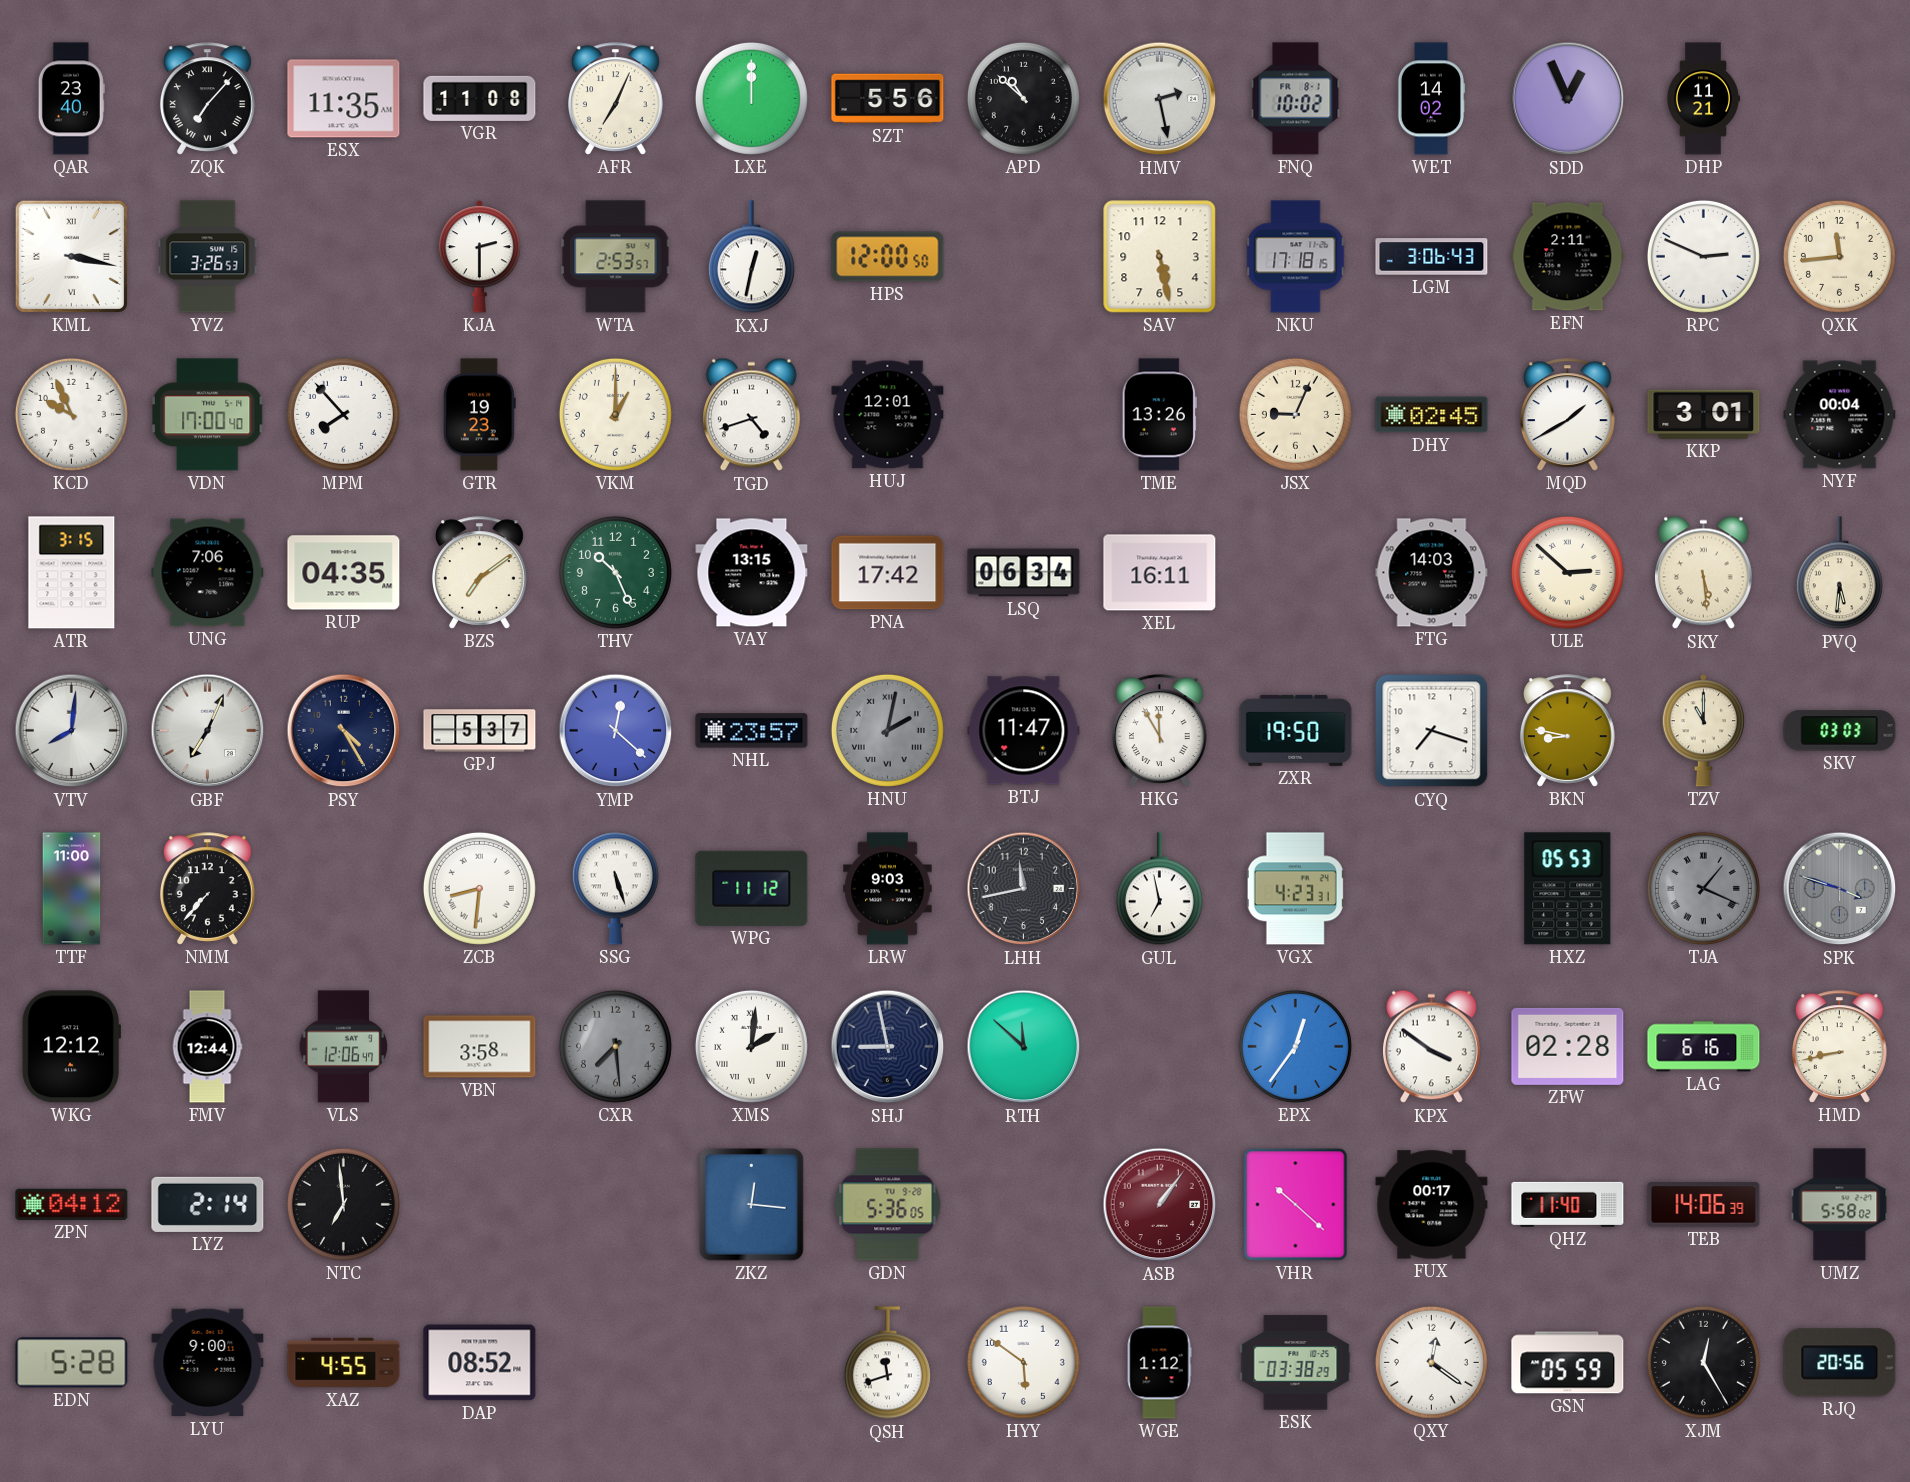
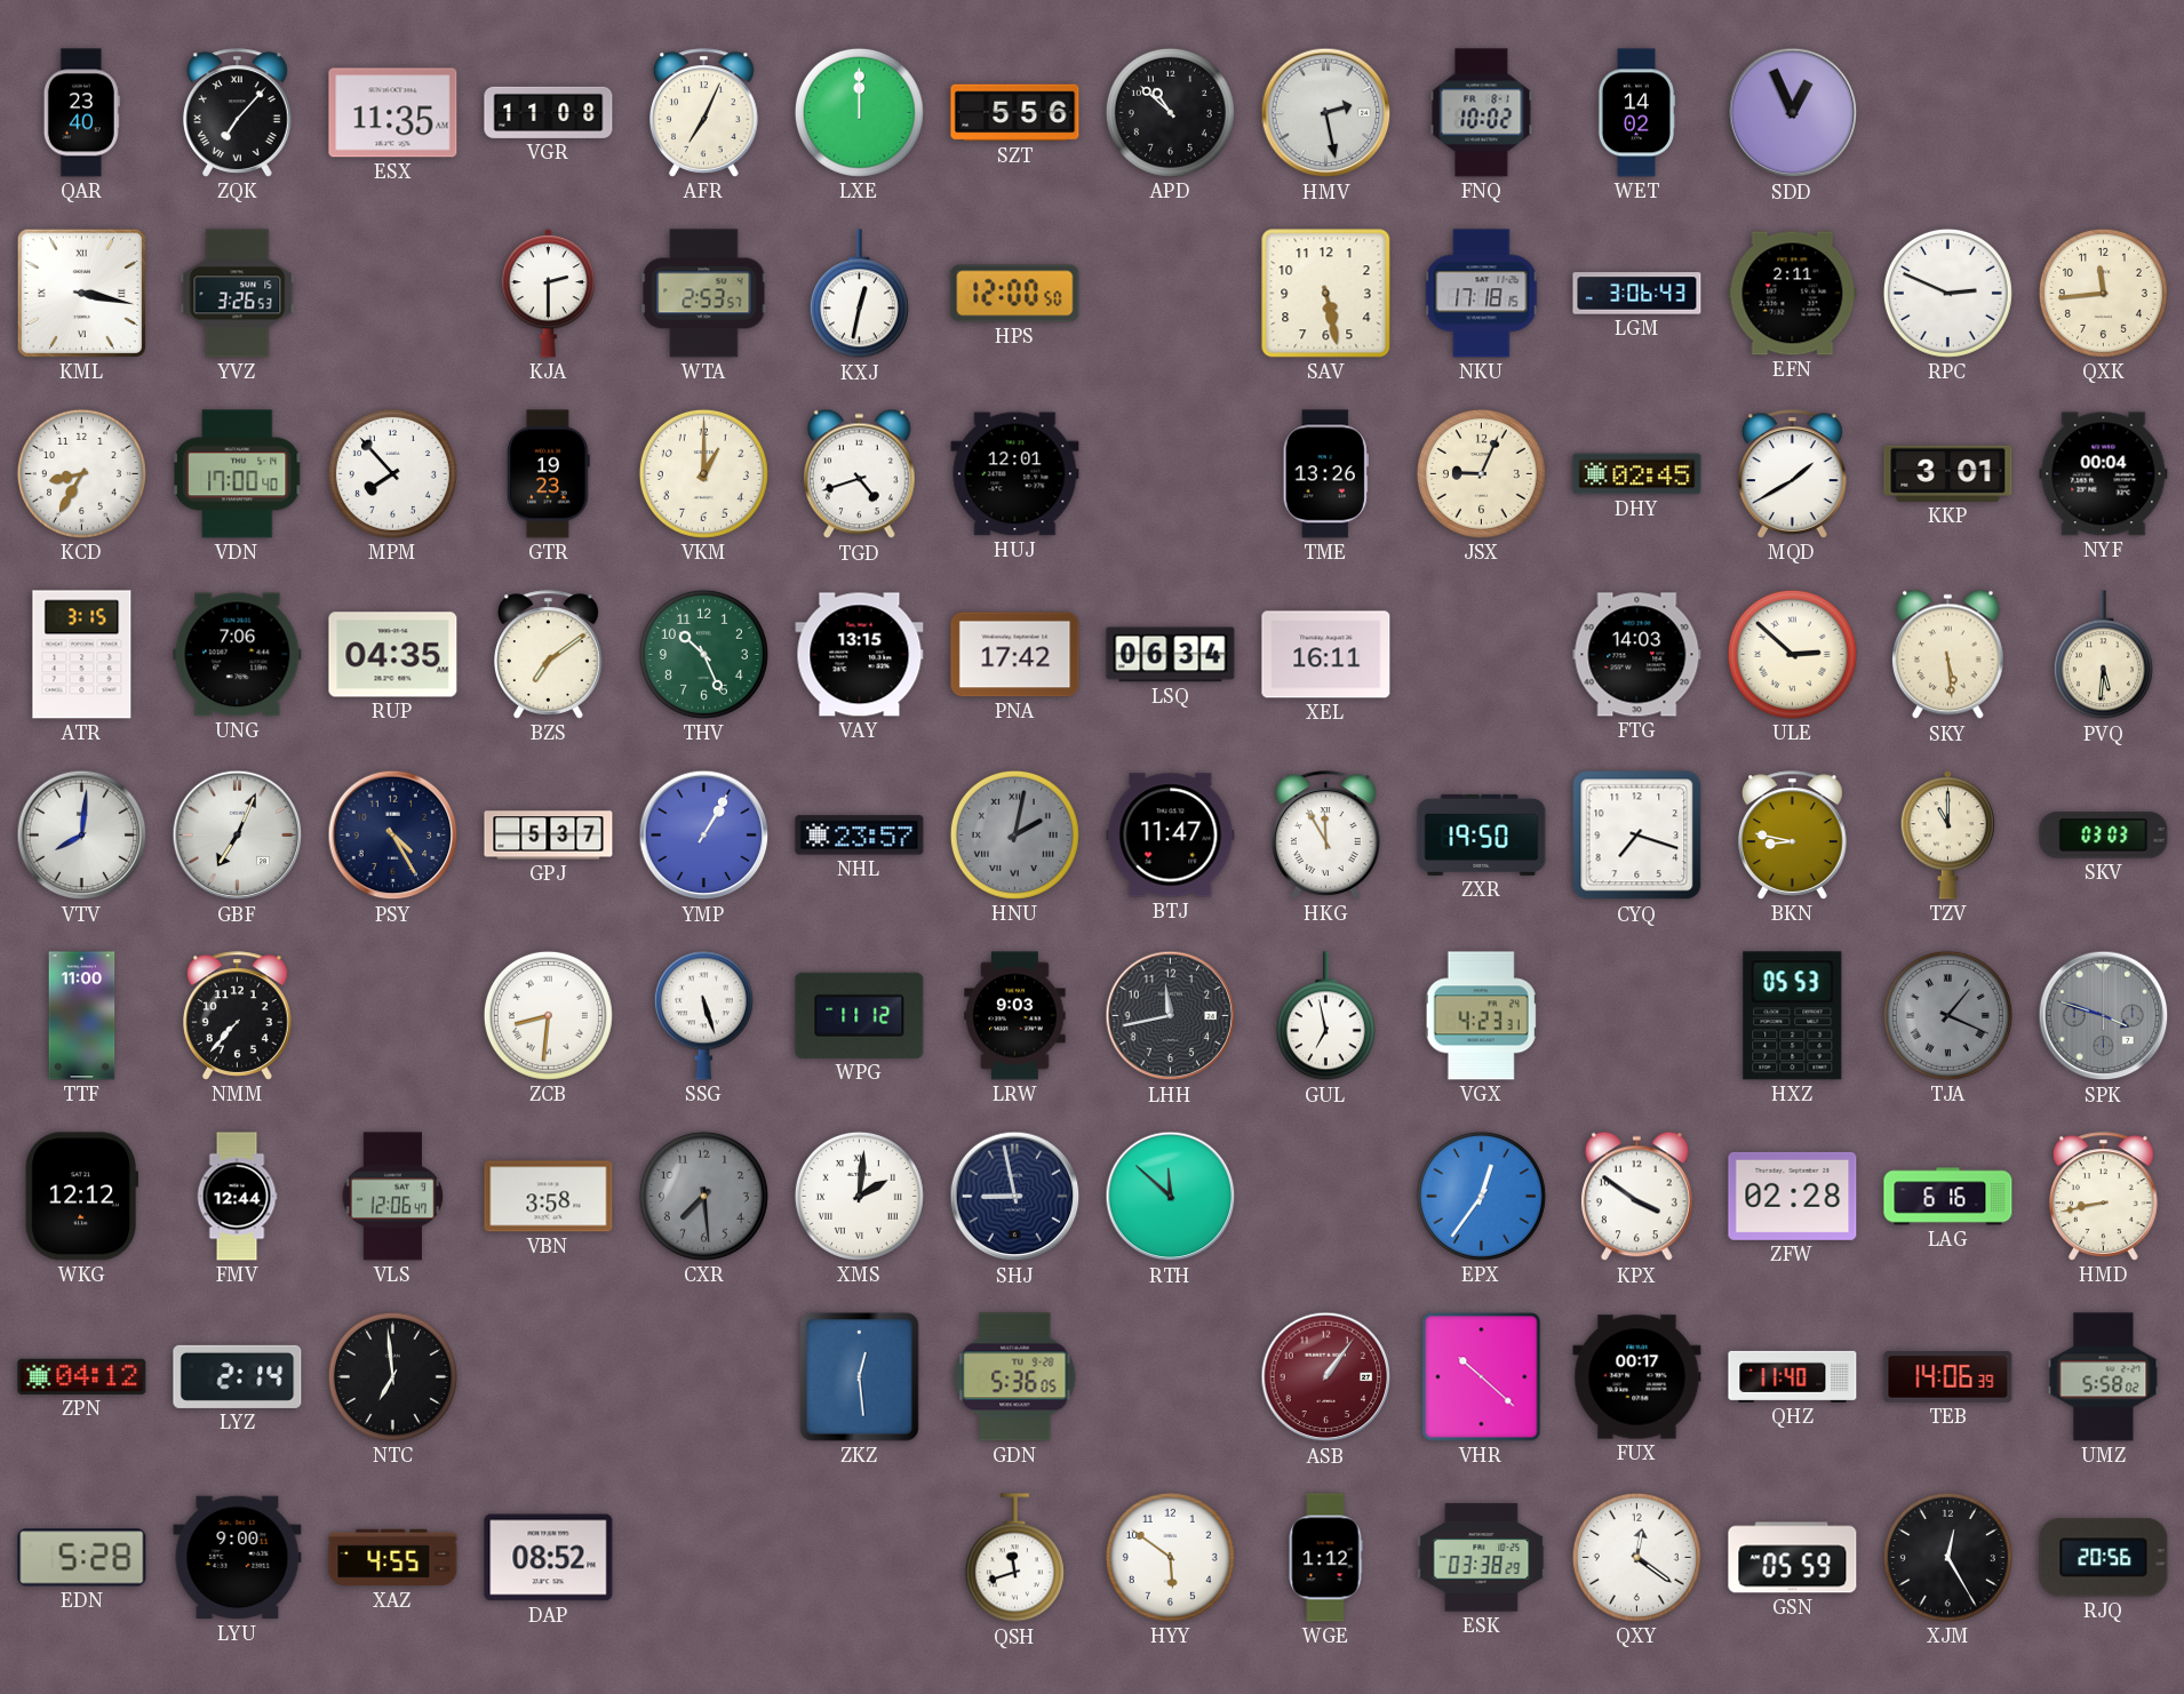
DHP: 11:21 -> none (1703, 99)
KCD: 9:56 -> 8:35 (81, 473)
YMP: 12:22 -> 1:05 (704, 836)
ZKZ: 12:16 -> 12:29 (860, 1377)
